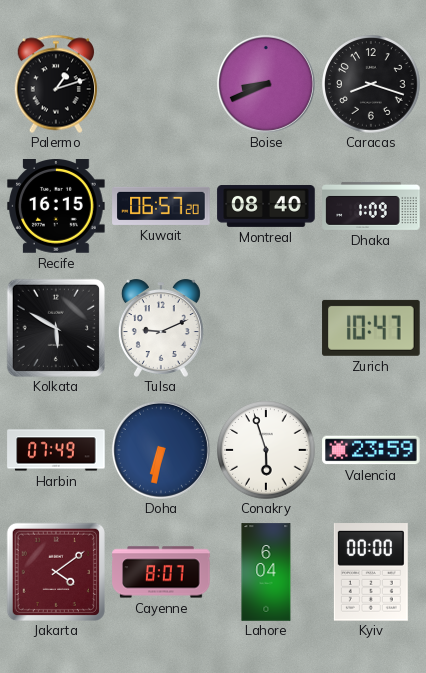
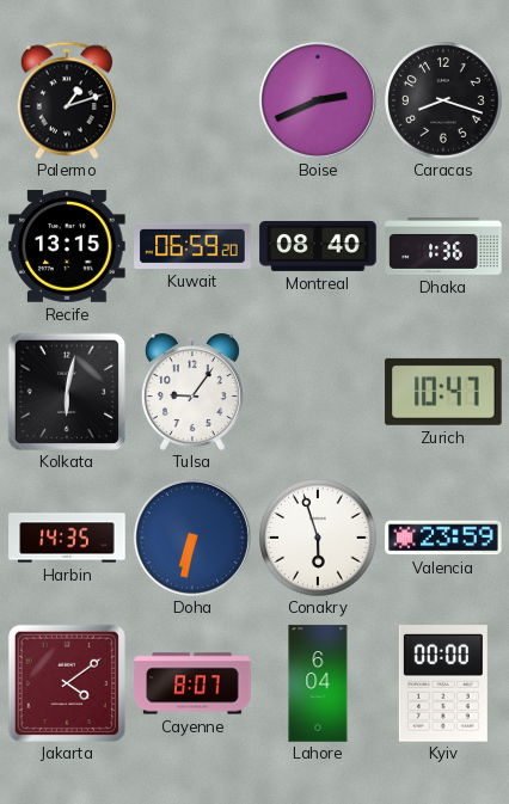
Boise: 8:41 -> 2:41 (318, 100)
Recife: 16:15 -> 13:15 (67, 247)
Kuwait: 06:57 -> 06:59 (192, 246)
Dhaka: 1:09 -> 1:36 (443, 246)
Kolkata: 5:50 -> 6:02 (67, 392)
Tulsa: 9:11 -> 9:06 (192, 392)
Harbin: 07:49 -> 14:35 (67, 538)
